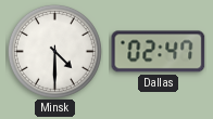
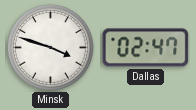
Minsk: 4:30 -> 3:48 (50, 47)
